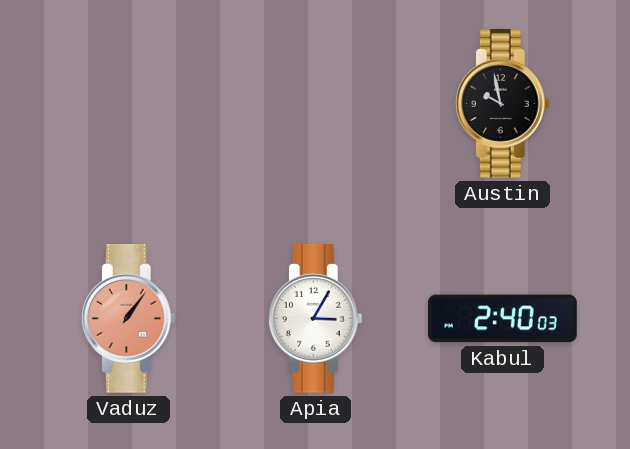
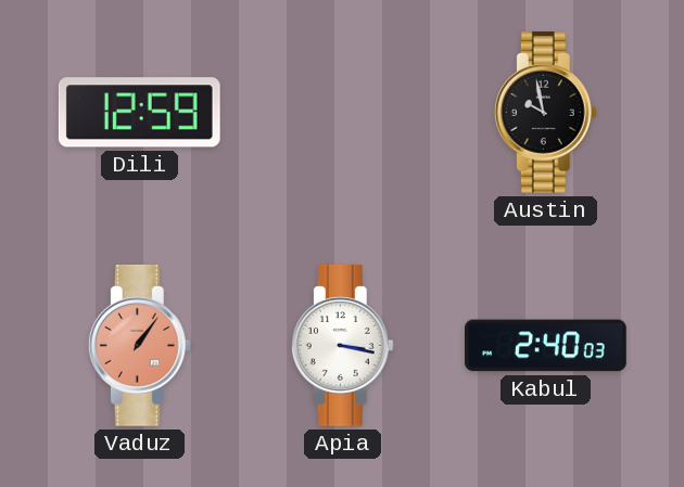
Dili: none -> 12:59 (139, 113)
Apia: 3:05 -> 3:17 (342, 346)
